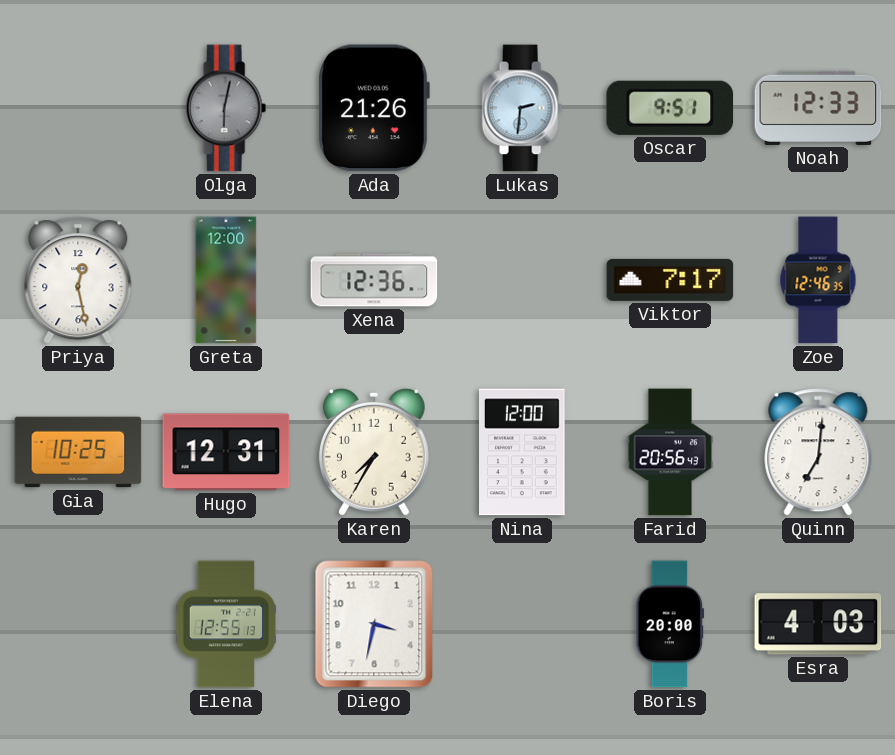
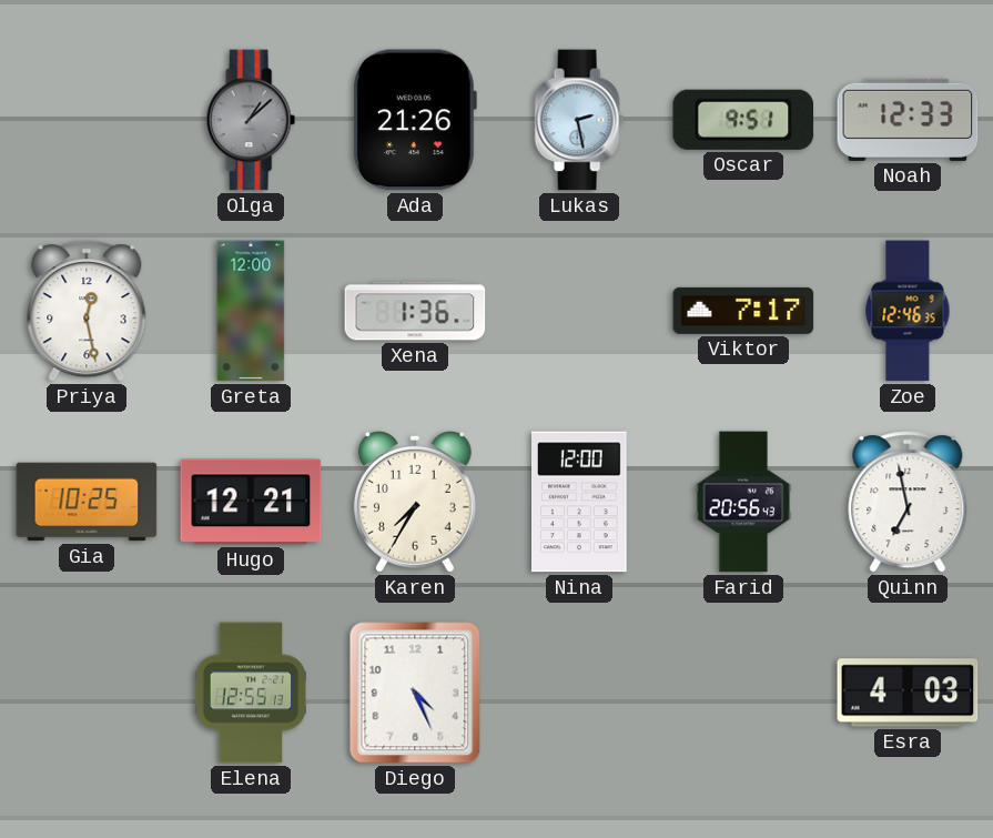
Olga: 6:02 -> 1:08 (251, 120)
Lukas: 2:31 -> 2:28 (579, 120)
Xena: 12:36 -> 1:36 (415, 311)
Hugo: 12:31 -> 12:21 (251, 502)
Quinn: 7:01 -> 6:58 (908, 502)
Diego: 3:32 -> 4:26 (415, 693)
Boris: 20:00 -> none (670, 624)
